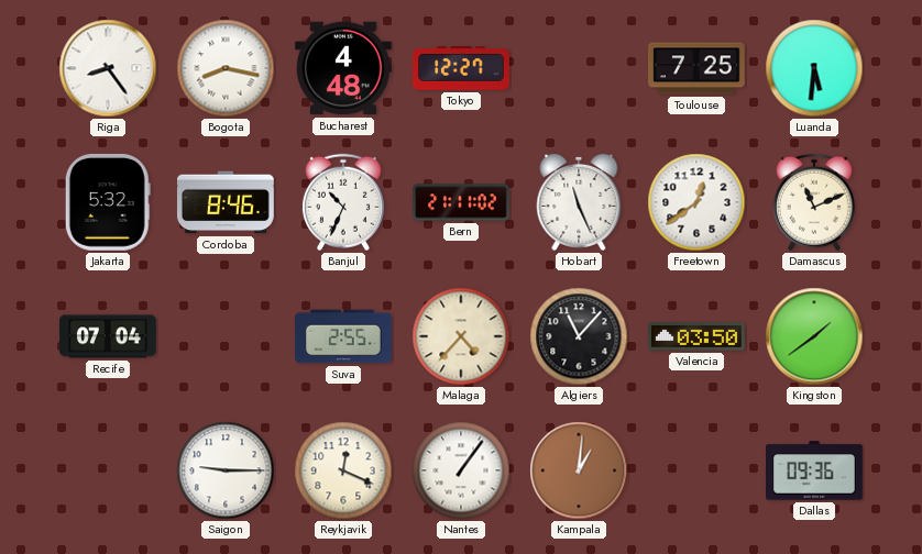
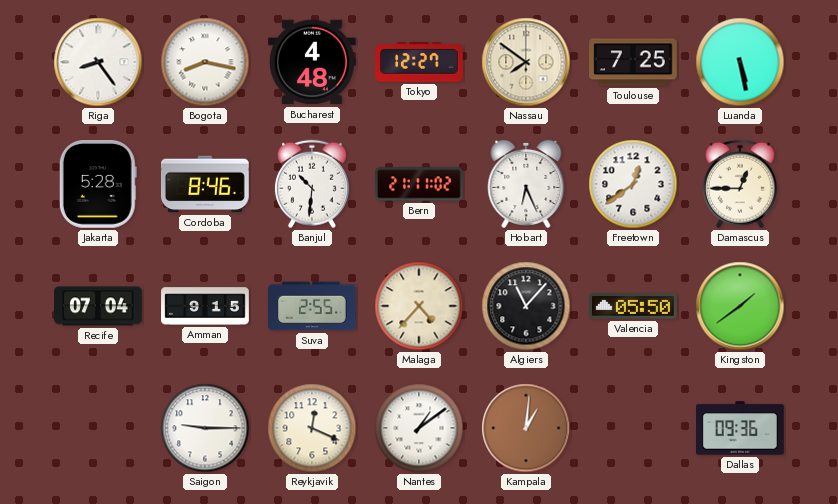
Nassau: none -> 7:51 (526, 62)
Luanda: 5:31 -> 5:28 (740, 62)
Jakarta: 5:32 -> 5:28 (98, 184)
Banjul: 10:34 -> 10:31 (312, 184)
Hobart: 11:26 -> 6:26 (526, 184)
Damascus: 11:11 -> 12:45 (740, 184)
Amman: none -> 9:15 (205, 306)
Valencia: 03:50 -> 05:50 (634, 306)
Nantes: 1:06 -> 1:09 (419, 428)
